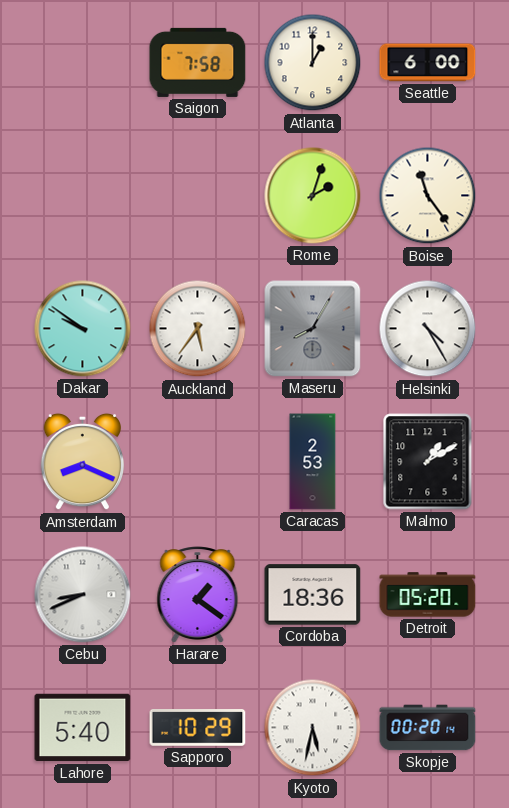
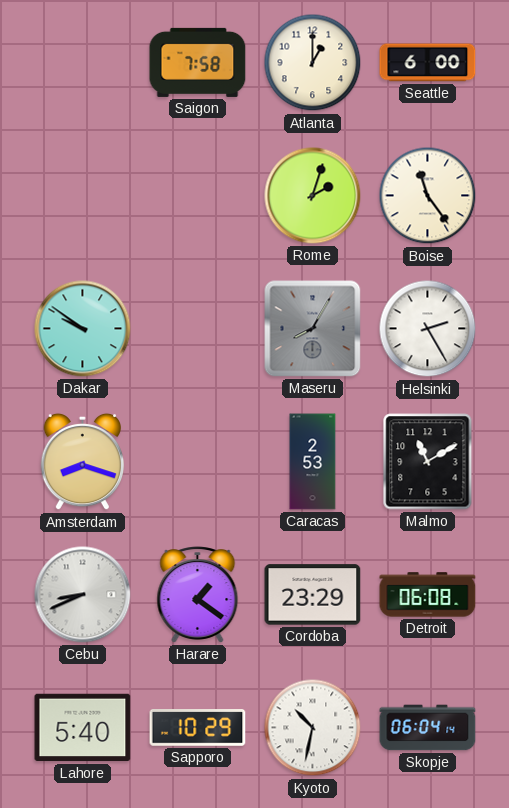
Auckland: 5:36 -> none (198, 329)
Helsinki: 4:25 -> 2:25 (428, 329)
Amsterdam: 8:19 -> 8:18 (82, 462)
Malmo: 1:10 -> 11:10 (428, 462)
Cordoba: 18:36 -> 23:29 (313, 595)
Detroit: 05:20 -> 06:08 (428, 595)
Kyoto: 5:32 -> 10:32 (313, 728)
Skopje: 00:20 -> 06:04 (428, 728)
